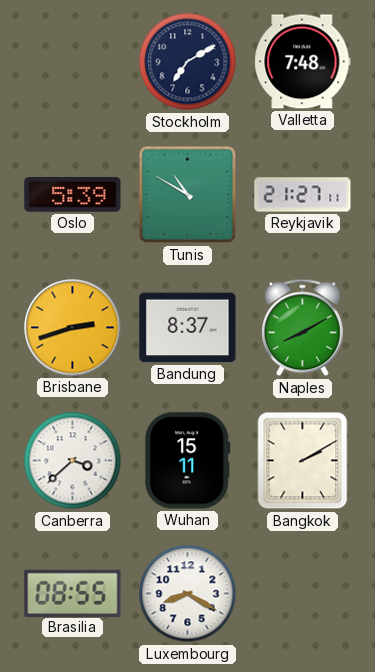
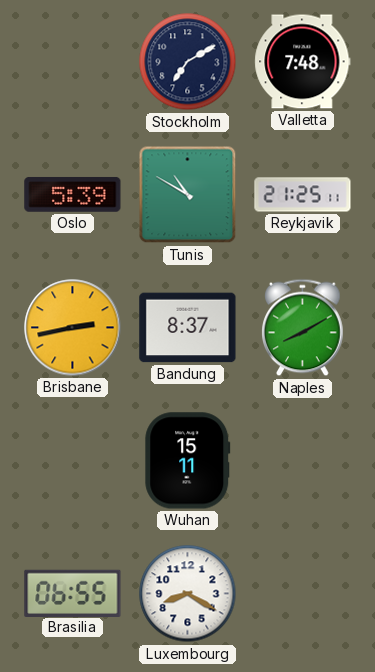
Reykjavik: 21:27 -> 21:25 (303, 195)
Brisbane: 2:42 -> 2:43 (73, 328)
Canberra: 3:38 -> none (73, 461)
Bangkok: 2:10 -> none (303, 461)
Brasilia: 08:55 -> 06:55 (73, 593)
